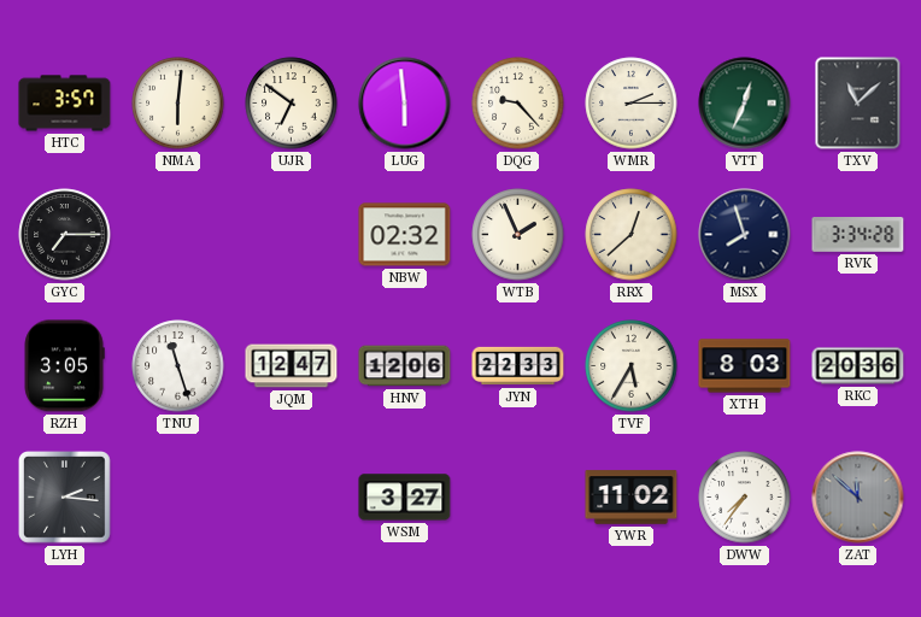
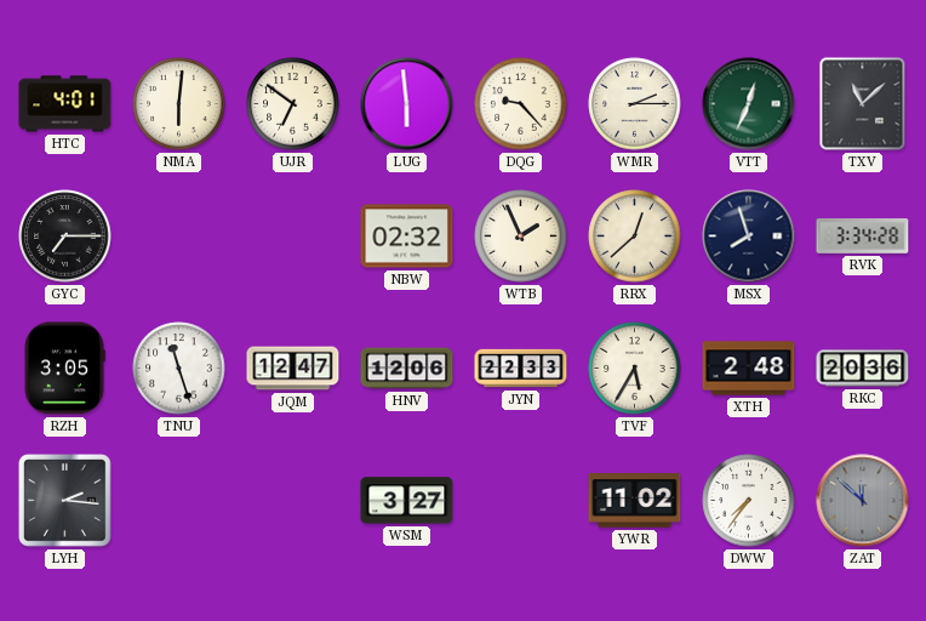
HTC: 3:57 -> 4:01 (65, 104)
XTH: 8:03 -> 2:48 (749, 369)
